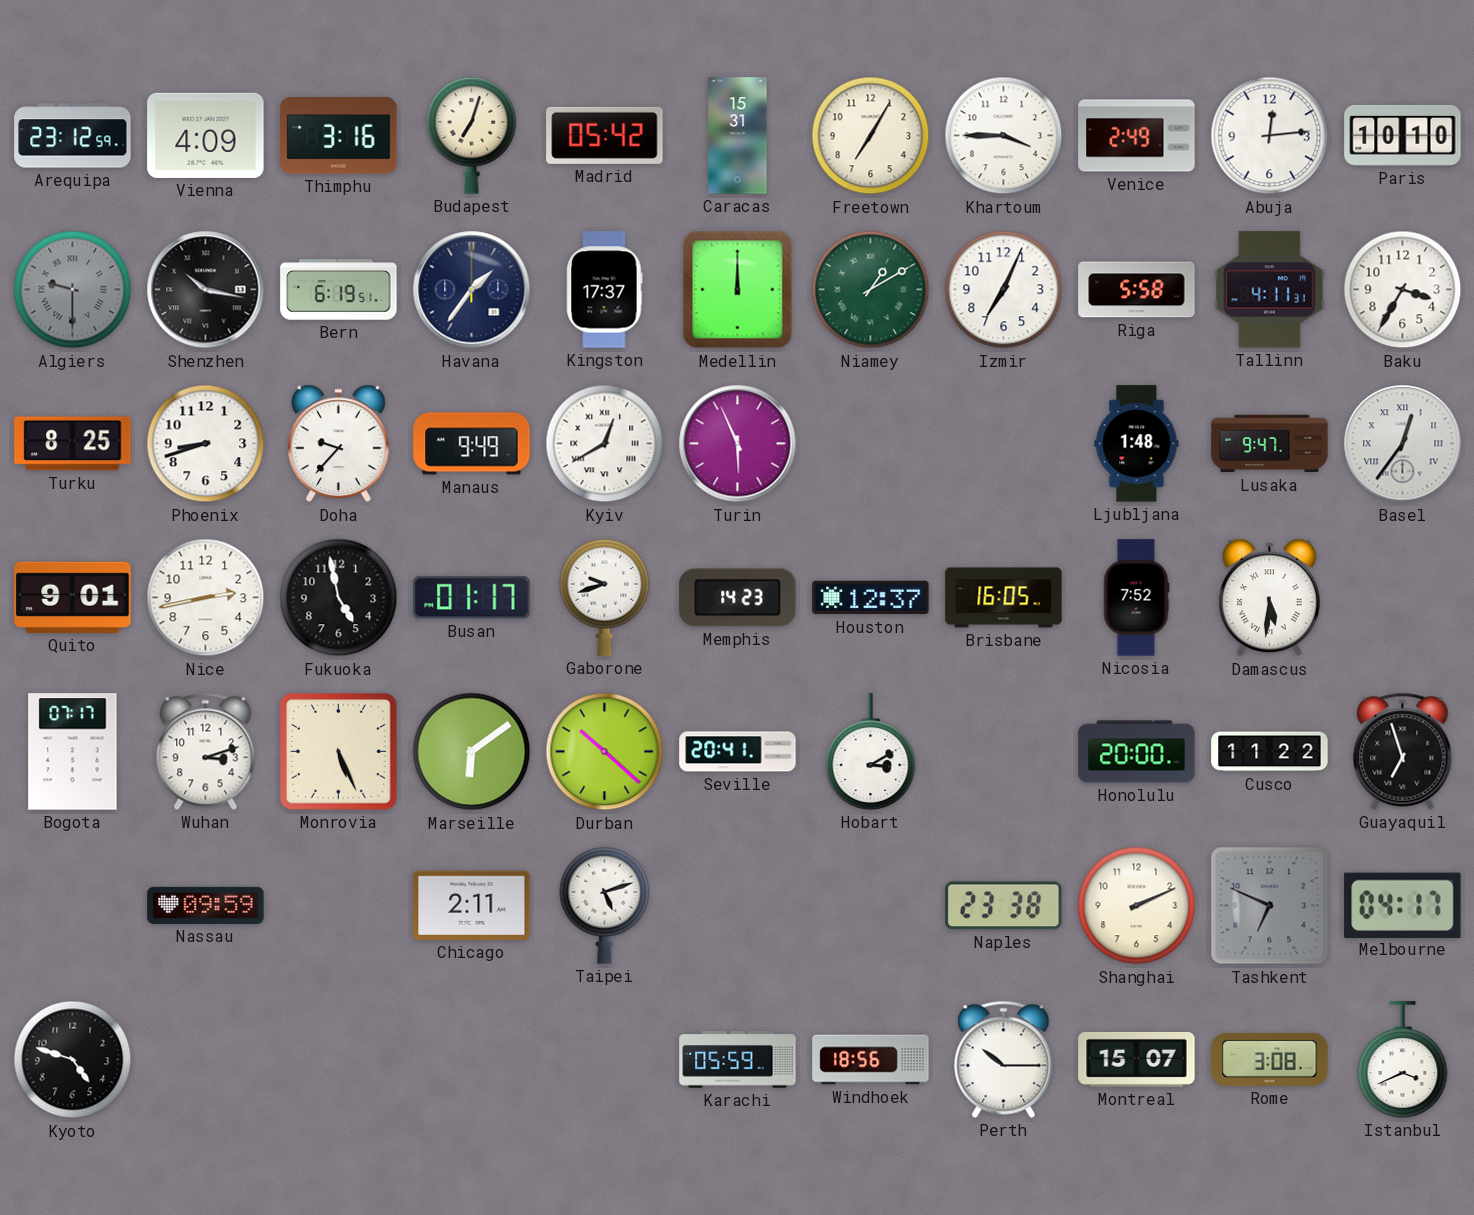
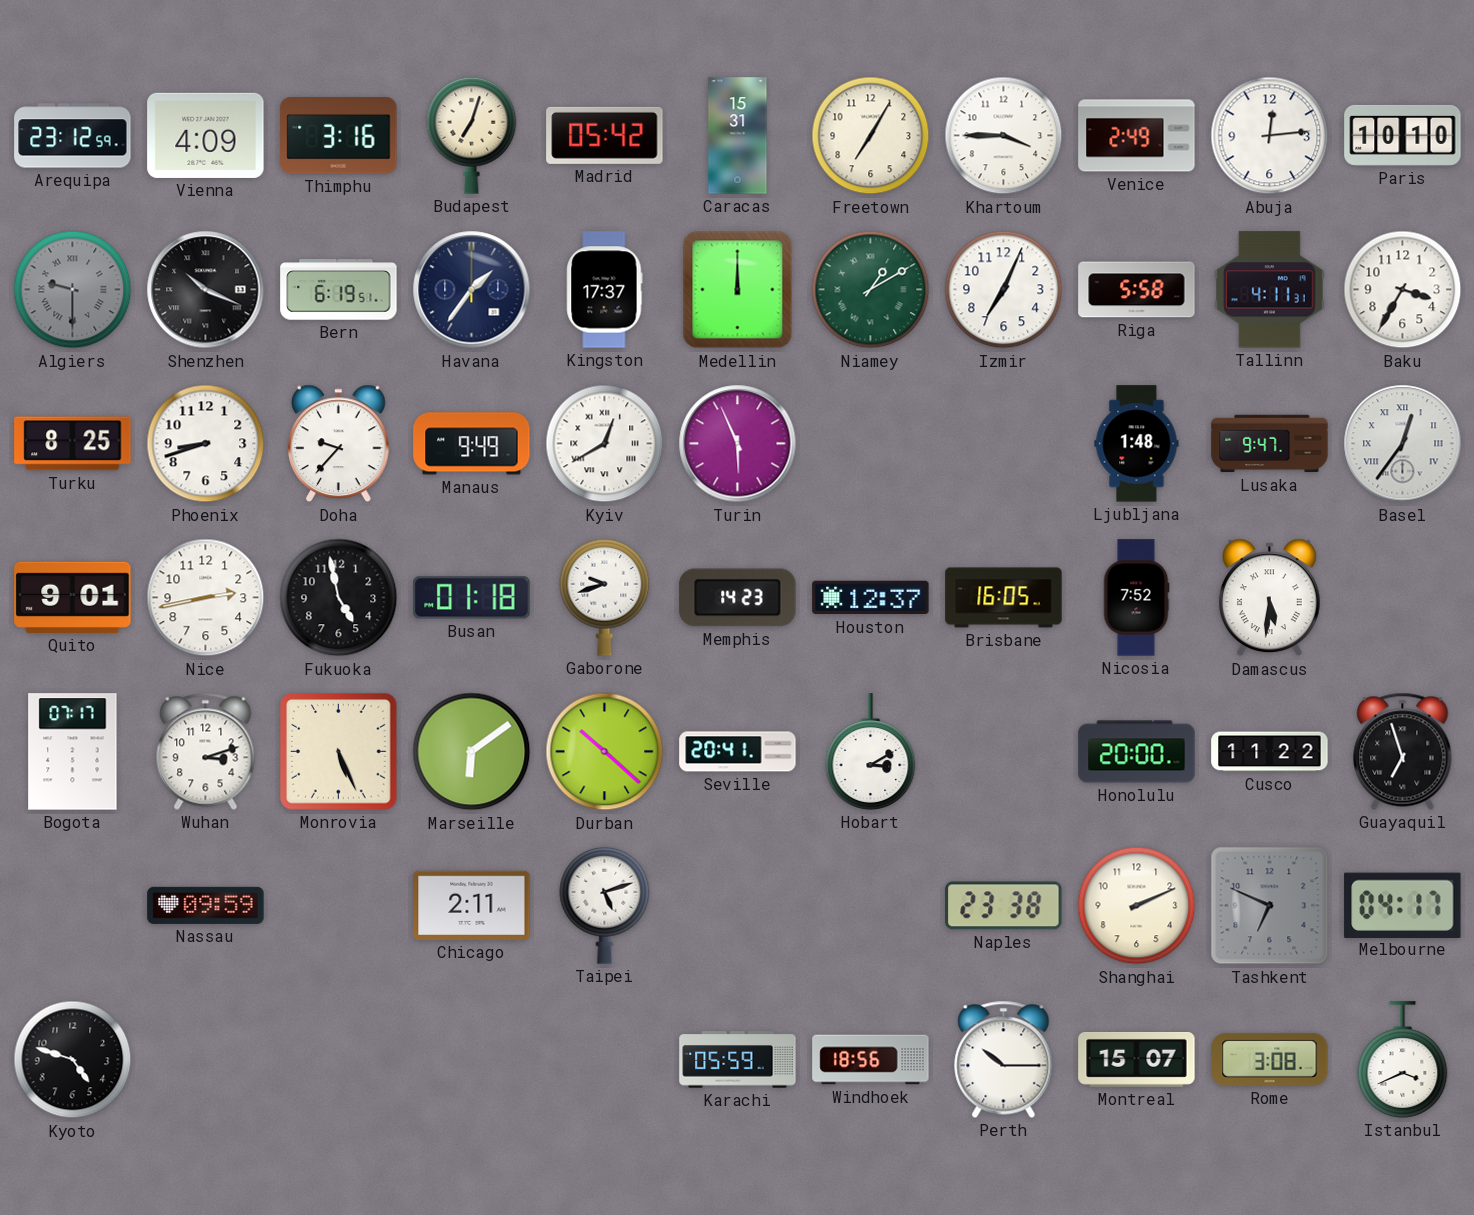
Shenzhen: 10:17 -> 10:19 (206, 290)
Busan: 01:17 -> 01:18 (472, 598)
